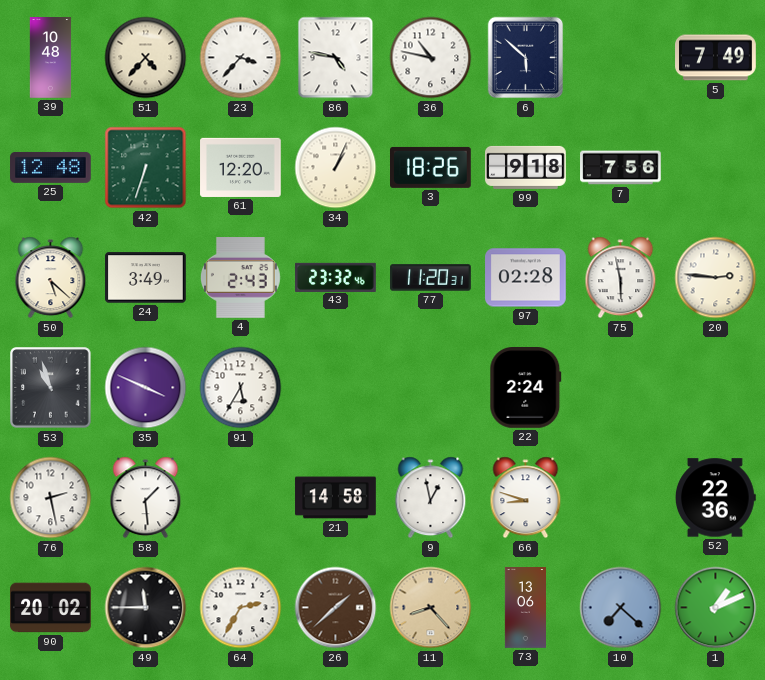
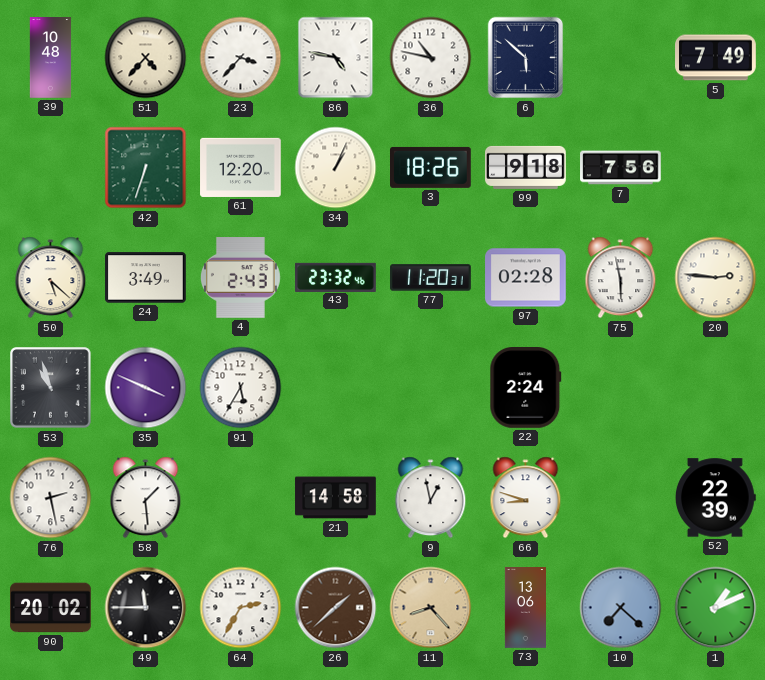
25: 12:48 -> none (51, 167)
52: 22:36 -> 22:39 (715, 498)
